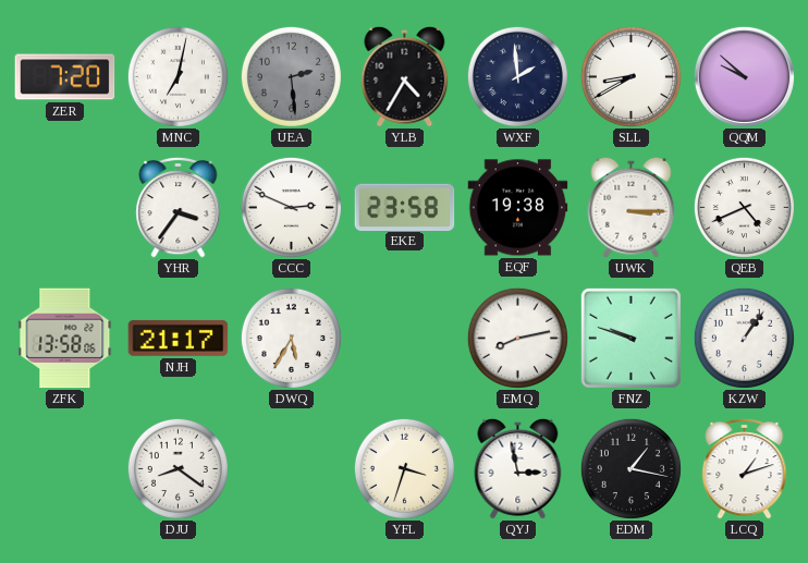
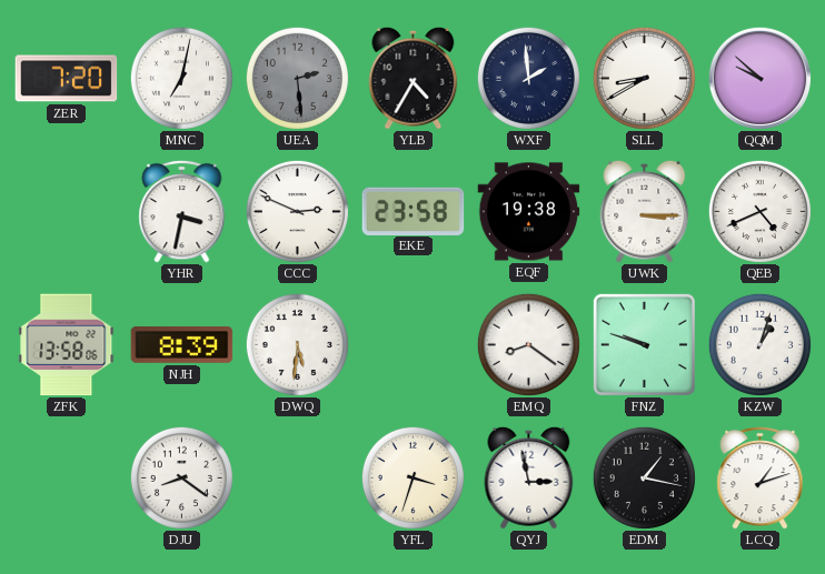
YHR: 3:36 -> 3:32 (182, 211)
NJH: 21:17 -> 8:39 (182, 345)
DWQ: 5:35 -> 5:31 (297, 344)
EMQ: 8:13 -> 8:21 (528, 344)
KZW: 1:06 -> 1:03 (759, 344)
